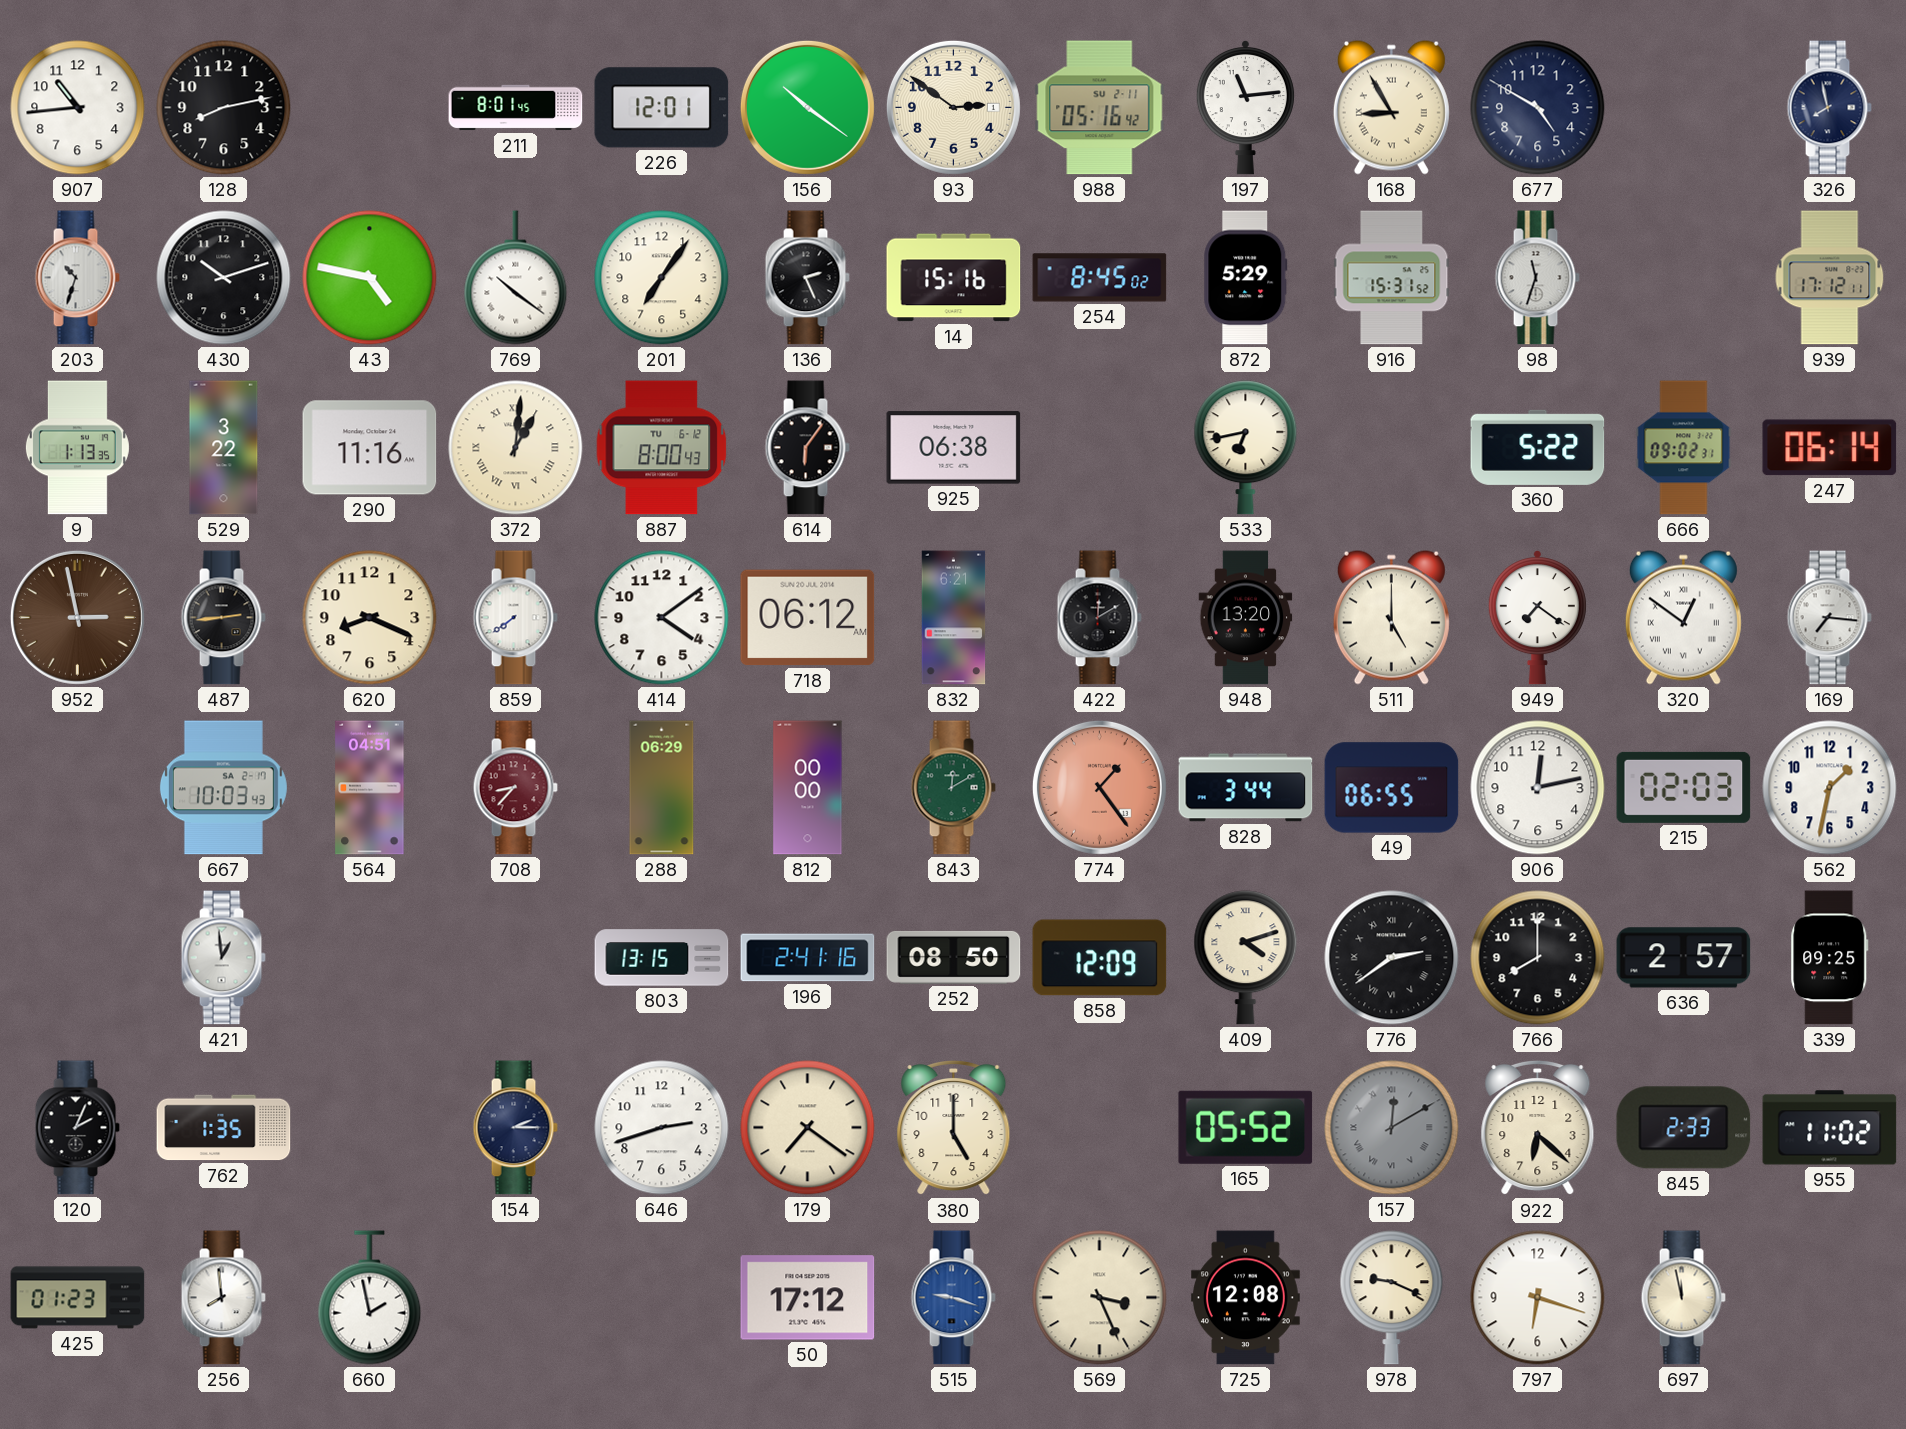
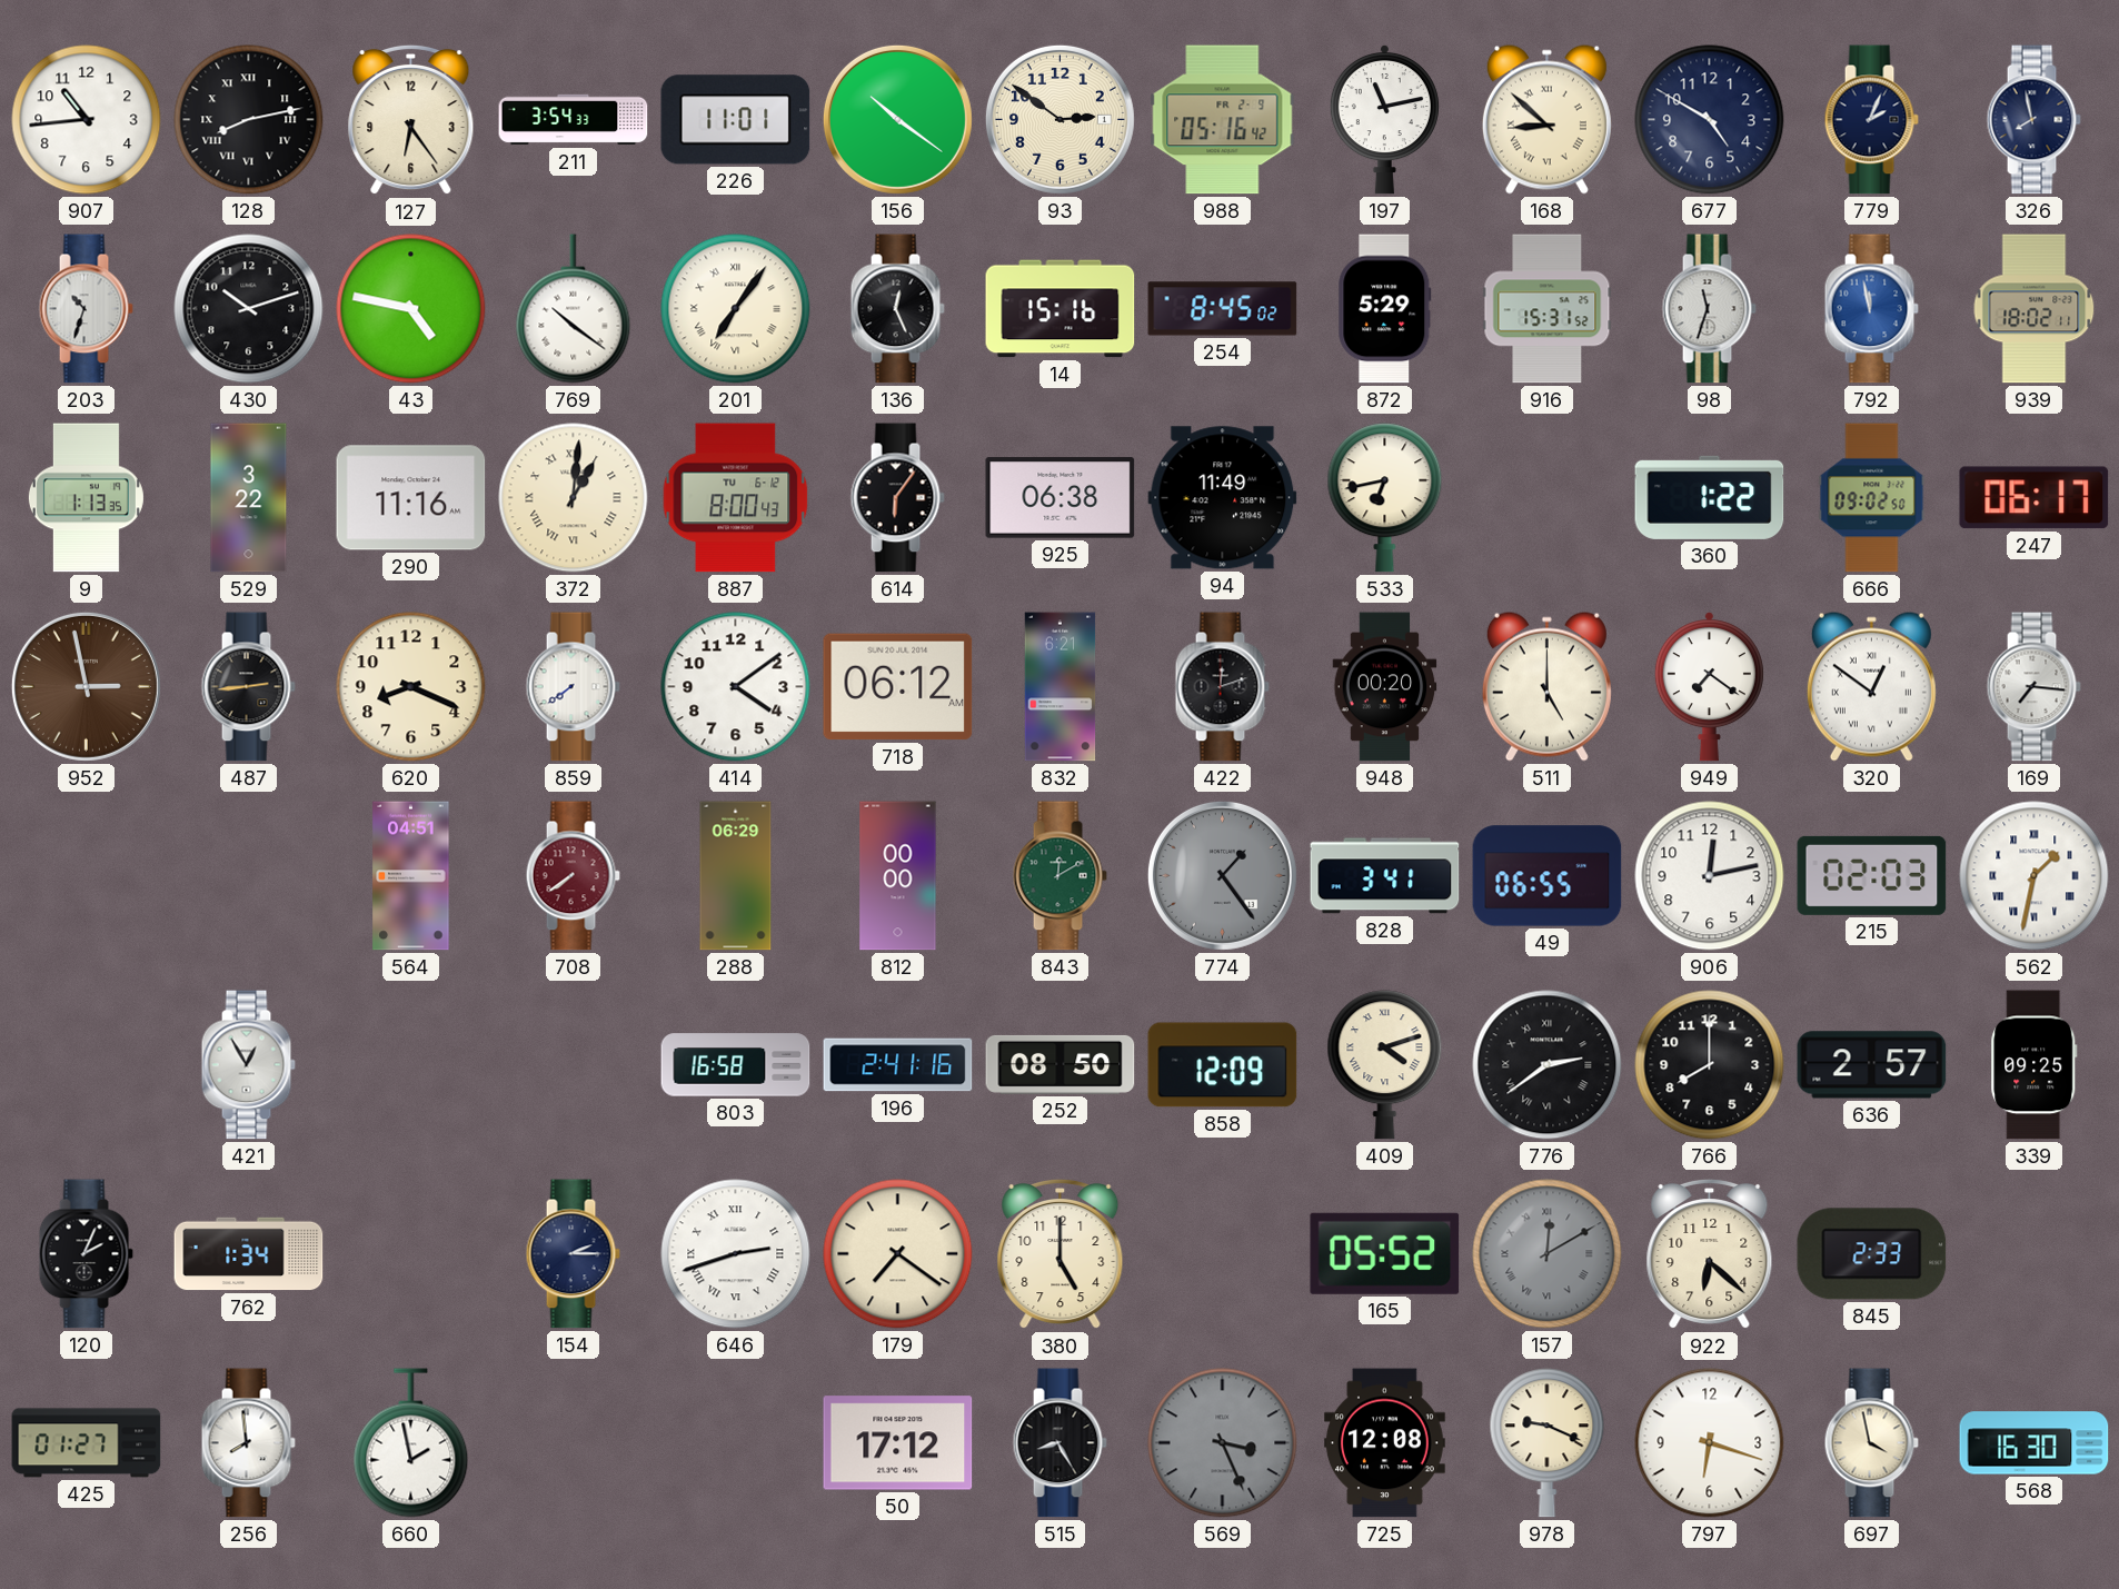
128 numerals: Arabic -> Roman (249, 120)
127: none -> 6:24 (411, 120)
211: 8:01 -> 3:54 (574, 120)
226: 12:01 -> 11:01 (736, 120)
988 date: SU 2-11 -> FR 2-9 (1223, 120)
197: 11:14 -> 11:13 (1384, 120)
168: 8:55 -> 8:52 (1546, 119)
779: none -> 2:04 (1871, 120)
201 numerals: Arabic -> Roman (736, 309)
136: 2:26 -> 12:26 (897, 309)
792: none -> 11:58 (1871, 309)
939: 17:12 -> 18:02 (2035, 309)
94: none -> 11:49 (1223, 498)
360: 5:22 -> 1:22 (1710, 497)
666: 09:02:31 -> 09:02:50 (1872, 498)
247: 06:14 -> 06:17 (2035, 498)
422: 12:10 -> 12:12 (1222, 687)
948: 13:20 -> 00:20 (1385, 687)
667: 10:03 -> none (223, 788)
708: 8:37 -> 7:39 (573, 876)
774 dial: salmon -> grey (1222, 875)
828: 3:44 -> 3:41 (1385, 876)
562 numerals: Arabic -> Roman (2035, 876)
421: 12:59 -> 12:55 (248, 1065)
803: 13:15 -> 16:58 (736, 1065)
762: 1:35 -> 1:34 (249, 1254)
646 numerals: Arabic -> Roman (736, 1254)
955: 11:02 -> none (1830, 1128)
425: 01:23 -> 01:27 (87, 1443)
515: 9:18 -> 8:25 (1059, 1443)
515 dial: blue -> black (1059, 1443)
569 dial: cream -> grey (1223, 1443)
697: 11:58 -> 3:58 (1871, 1443)
568: none -> 16:30 (2035, 1443)
